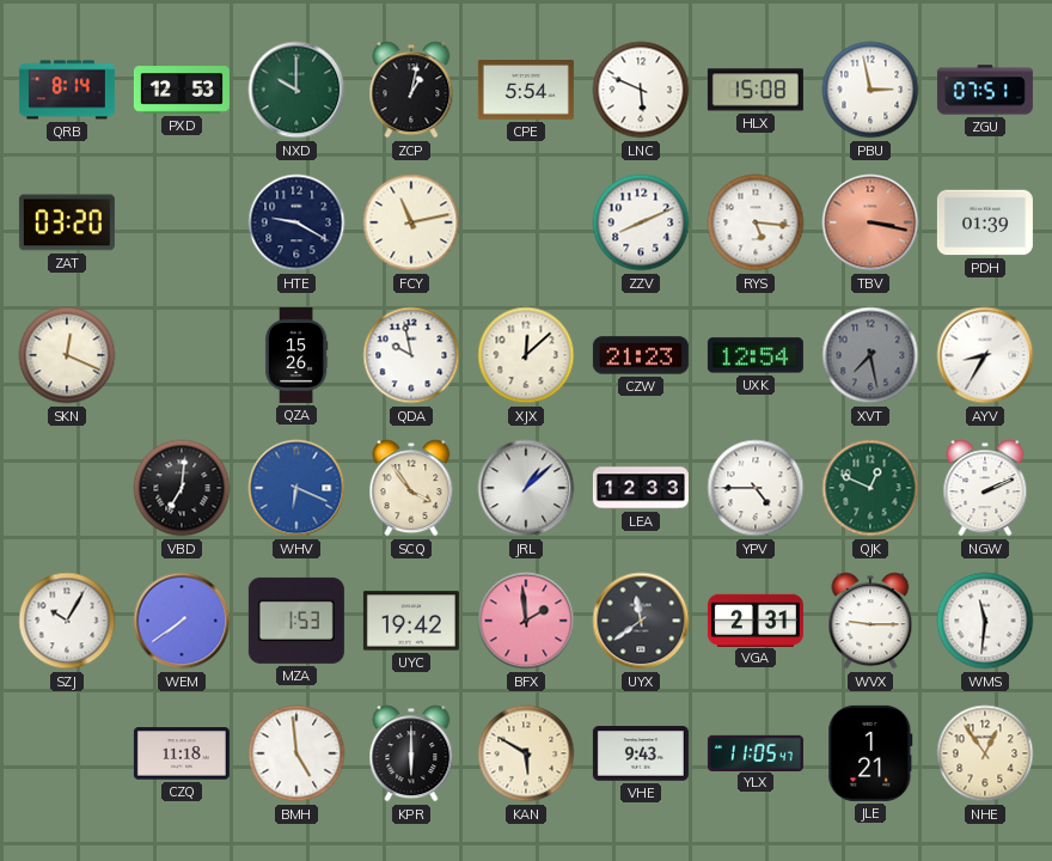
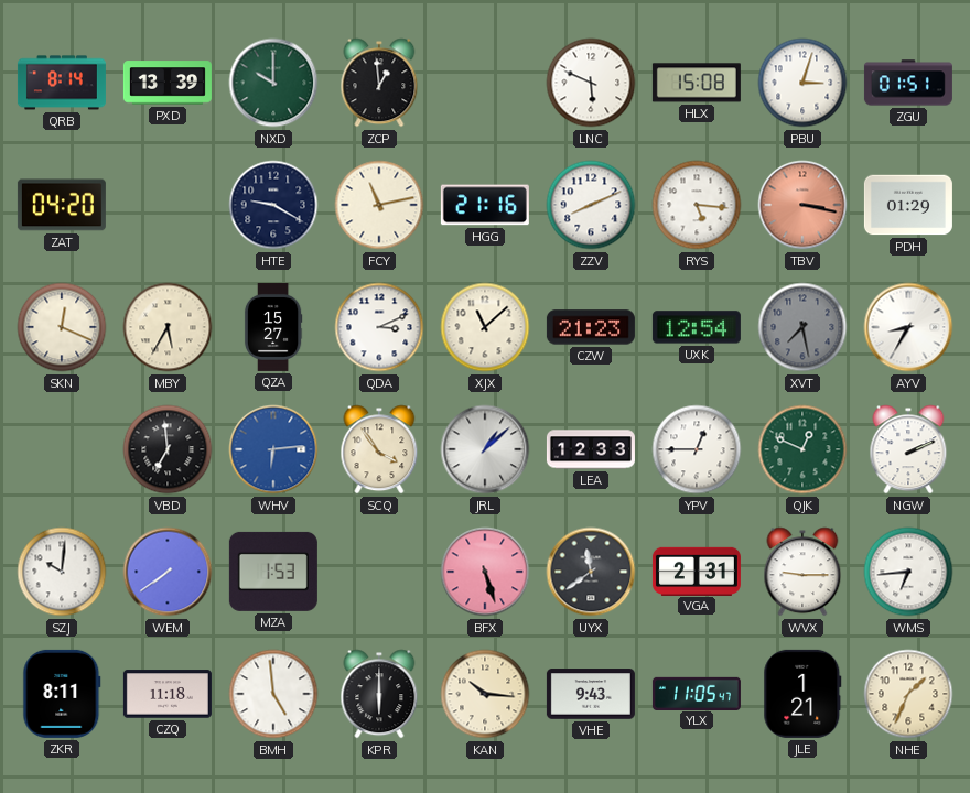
PXD: 12:53 -> 13:39 (168, 83)
ZCP: 1:02 -> 12:59 (379, 83)
CPE: 5:54 -> none (526, 91)
PBU: 2:58 -> 3:03 (802, 83)
ZGU: 07:51 -> 01:51 (908, 83)
ZAT: 03:20 -> 04:20 (62, 205)
HGG: none -> 21:16 (485, 205)
PDH: 01:39 -> 01:29 (908, 205)
MBY: none -> 5:35 (168, 327)
QZA: 15:26 -> 15:27 (273, 327)
QDA: 9:58 -> 3:11 (379, 327)
XJX: 12:08 -> 11:08 (485, 327)
VBD: 7:01 -> 6:59 (168, 449)
WHV: 6:19 -> 6:14 (273, 449)
YPV: 4:45 -> 12:45 (697, 449)
SZJ: 10:05 -> 10:01 (62, 572)
UYC: 19:42 -> none (411, 621)
BFX: 1:59 -> 5:27 (485, 572)
WMS: 11:31 -> 6:44 (908, 572)
ZKR: none -> 8:11 (62, 694)
KAN: 5:50 -> 10:16 (485, 694)
NHE: 12:54 -> 1:34 (908, 694)
